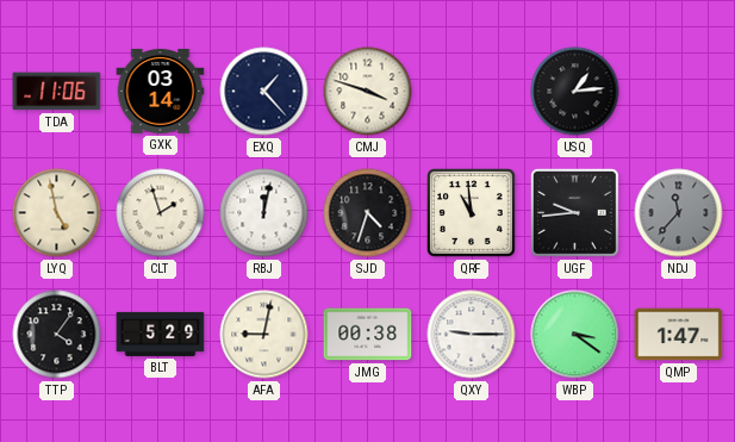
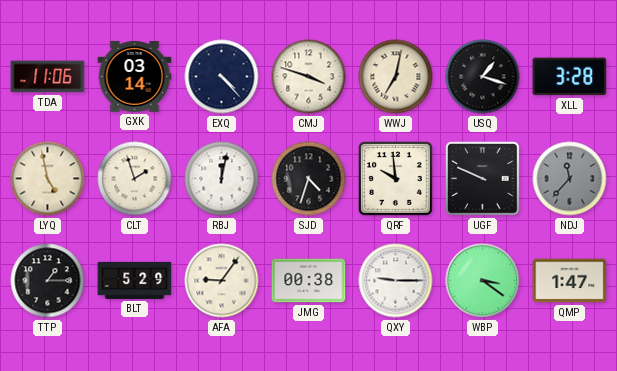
EXQ: 1:23 -> 4:23 (222, 77)
WWJ: none -> 7:02 (396, 77)
USQ: 1:14 -> 1:18 (483, 77)
XLL: none -> 3:28 (570, 77)
QRF: 10:59 -> 9:59 (396, 179)
UGF: 9:44 -> 9:49 (483, 179)
TTP: 4:06 -> 1:15 (48, 281)
AFA: 9:02 -> 9:06 (222, 281)
